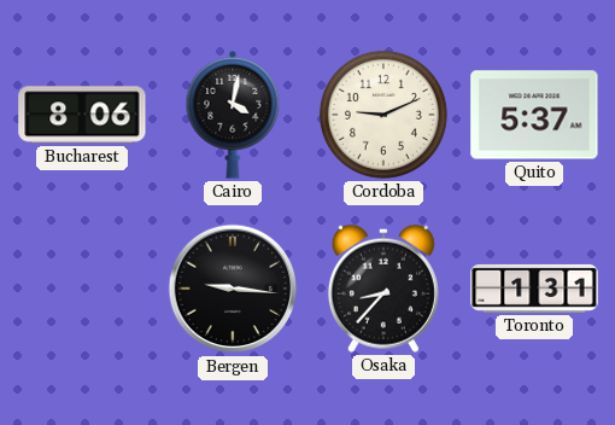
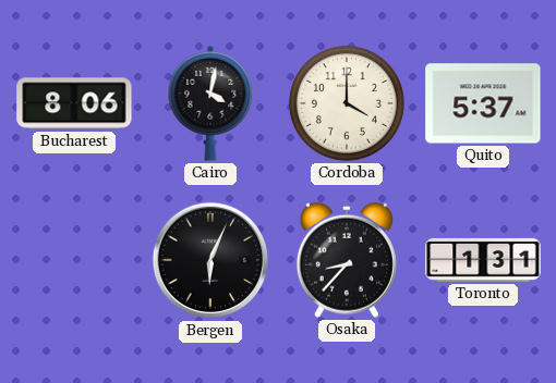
Cordoba: 9:11 -> 4:00 (347, 103)
Bergen: 9:16 -> 6:04 (210, 260)
